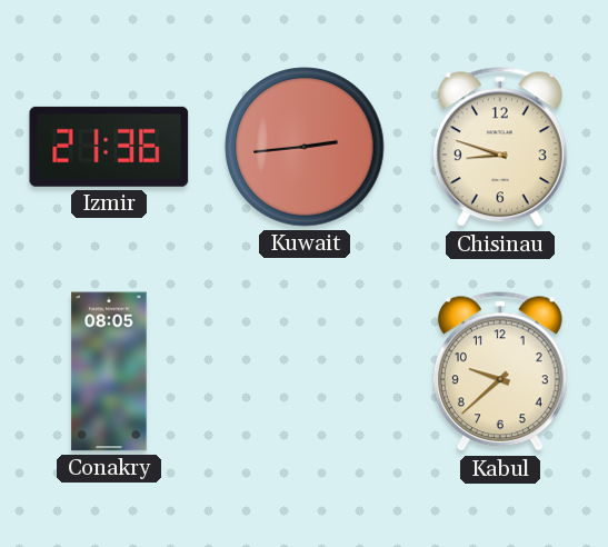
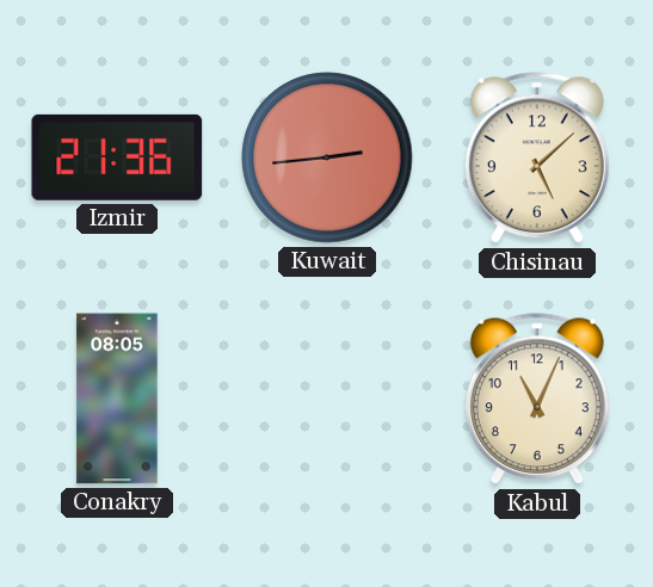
Chisinau: 8:48 -> 5:08 (537, 159)
Kabul: 9:38 -> 11:04 (537, 400)
